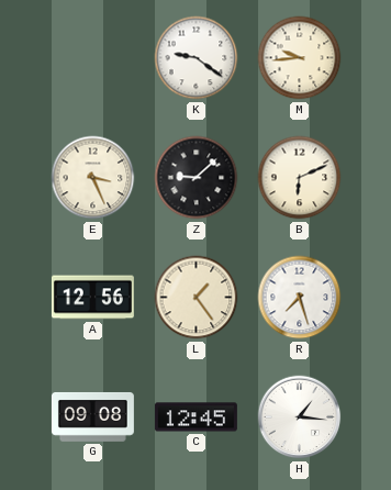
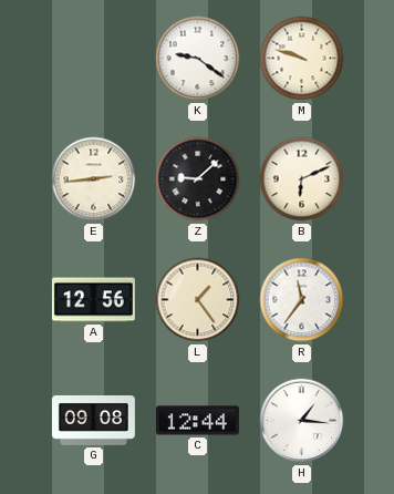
M: 9:44 -> 9:48 (302, 59)
E: 3:26 -> 2:44 (94, 179)
R: 7:27 -> 11:36 (302, 300)
C: 12:45 -> 12:44 (197, 421)
